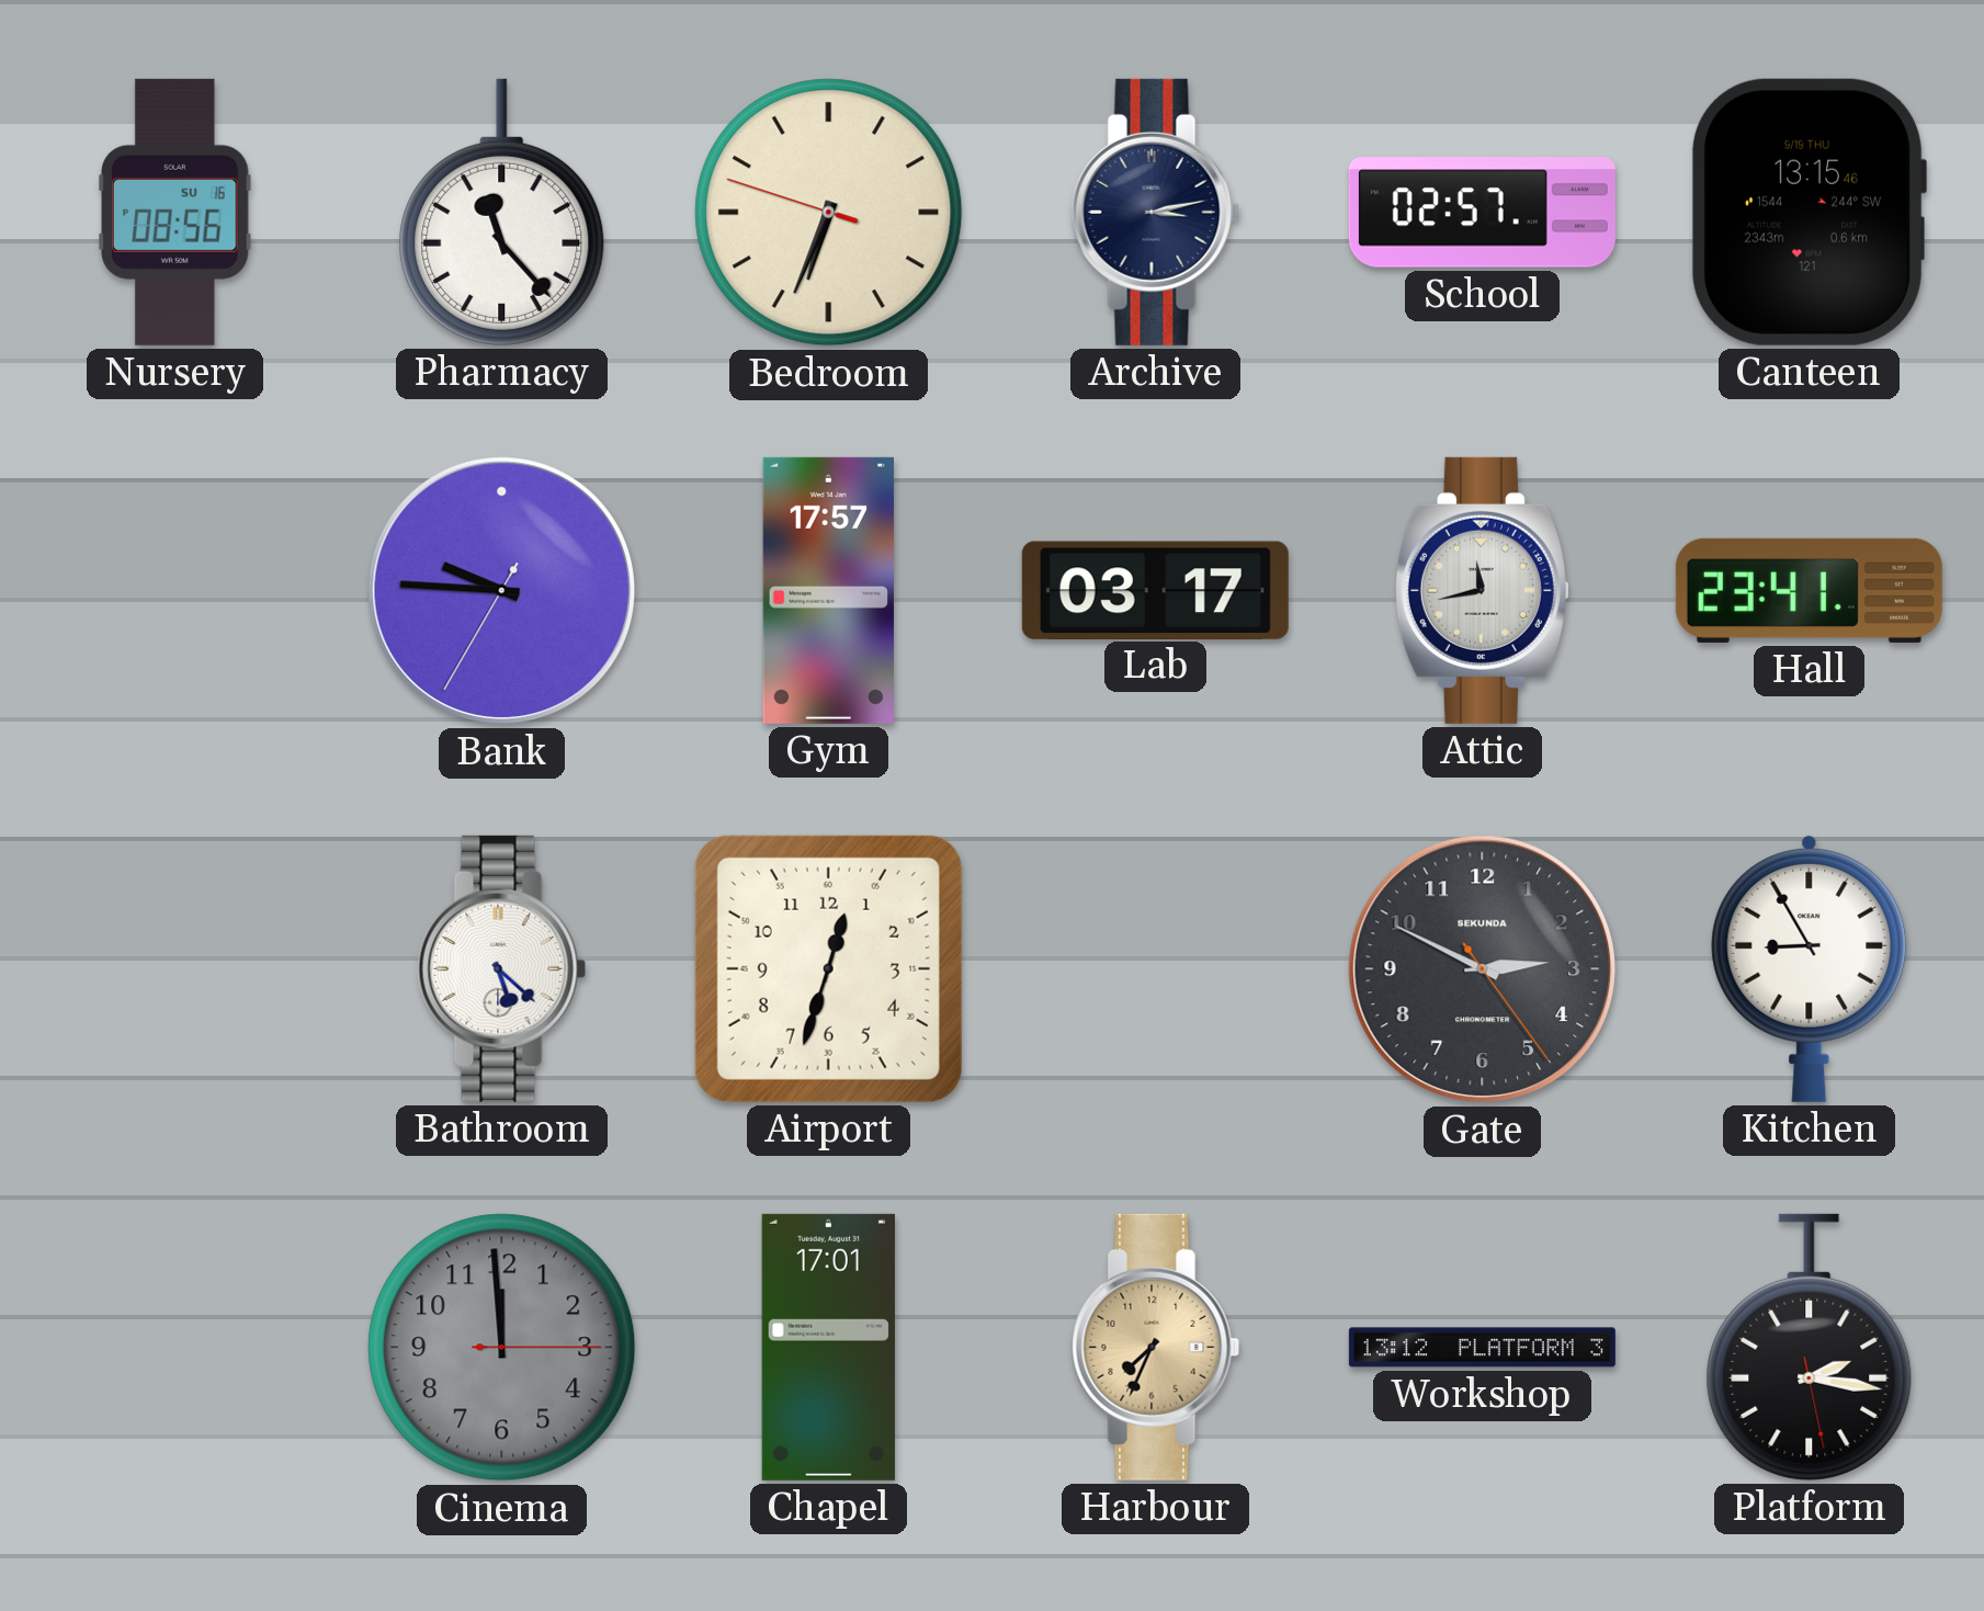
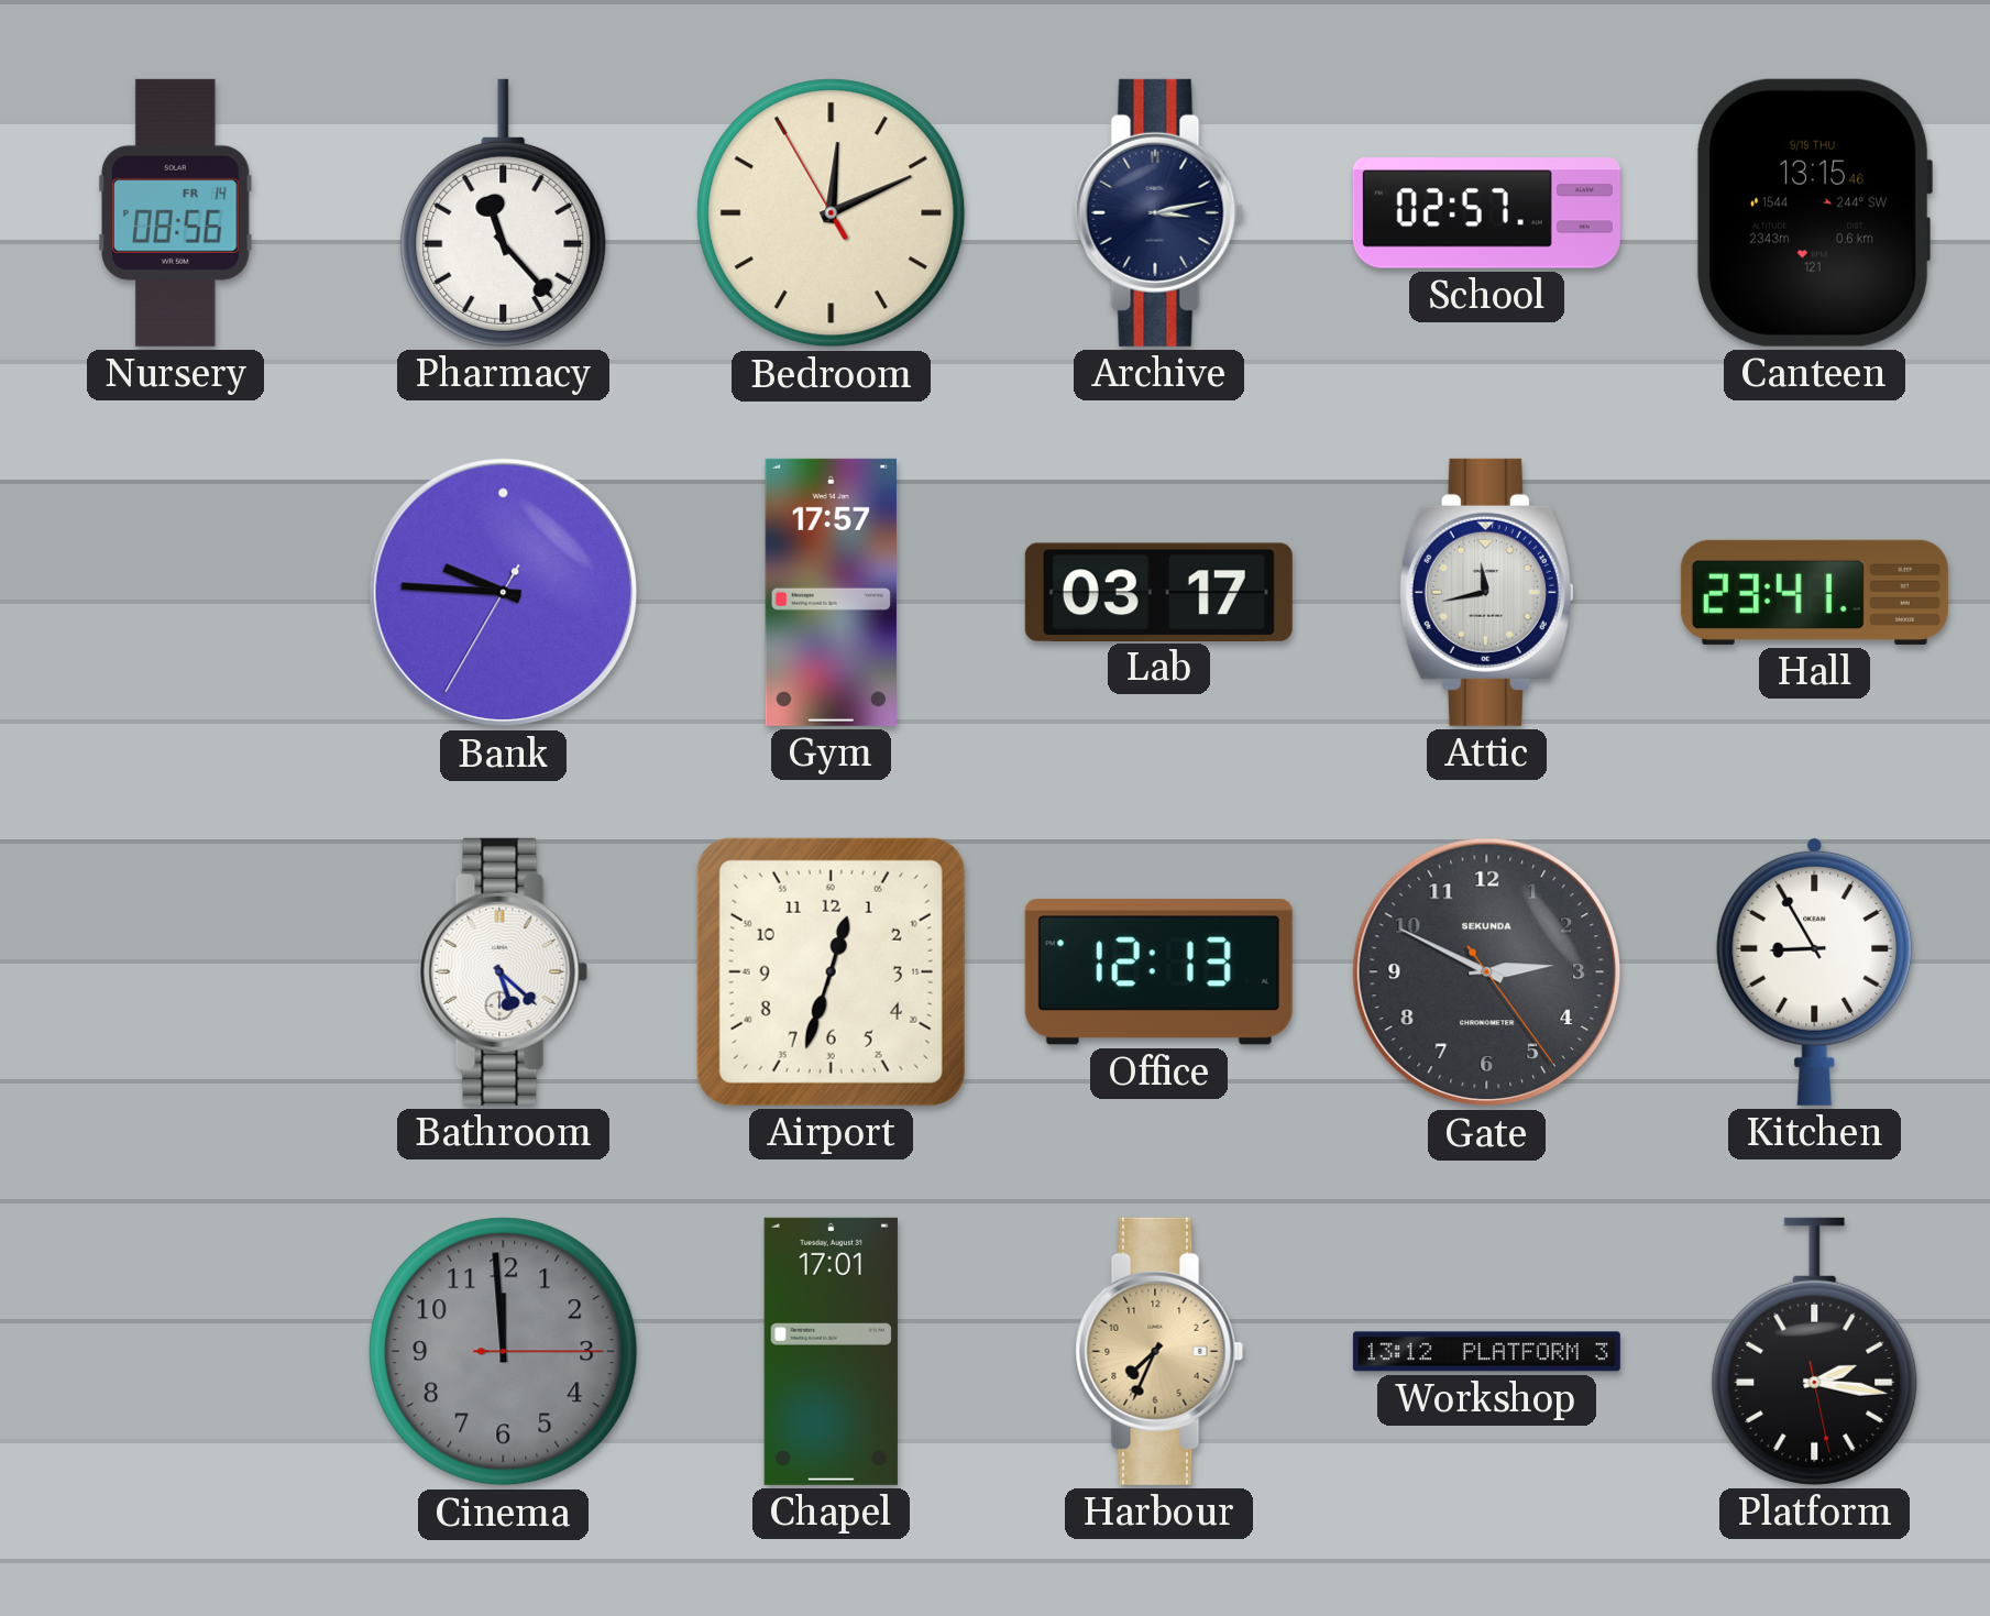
Nursery date: SU 16 -> FR 14 (176, 212)
Bedroom: 6:33 -> 12:10 (832, 213)
Office: none -> 12:13 (1158, 972)
